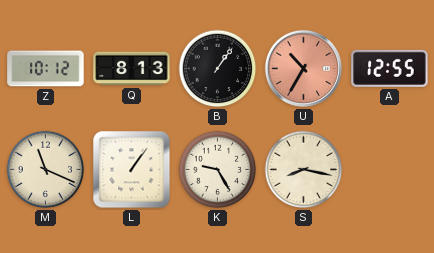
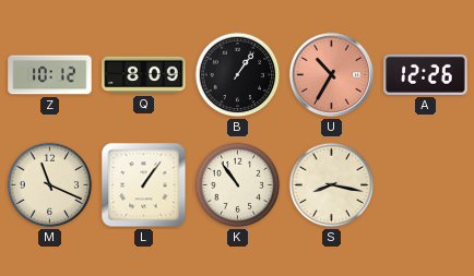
Q: 8:13 -> 8:09 (144, 75)
A: 12:55 -> 12:26 (426, 74)
K: 9:25 -> 10:54 (238, 185)
